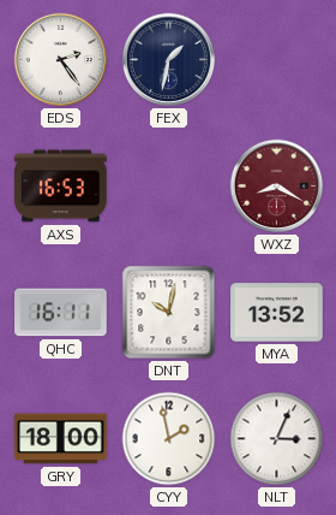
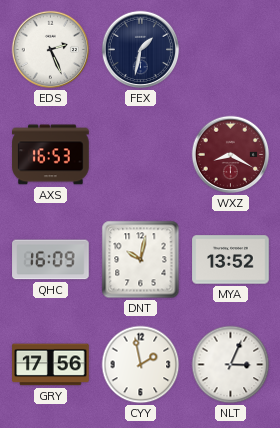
EDS: 2:24 -> 2:26 (51, 50)
QHC: 16:11 -> 16:09 (51, 260)
GRY: 18:00 -> 17:56 (51, 365)
